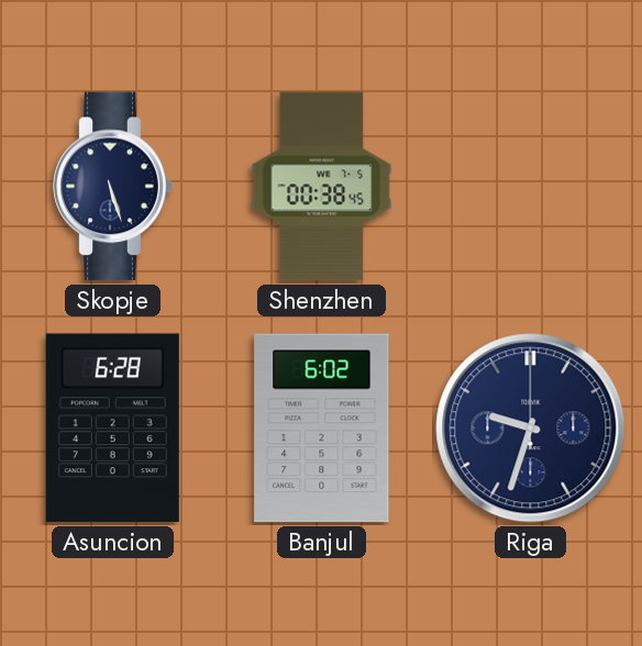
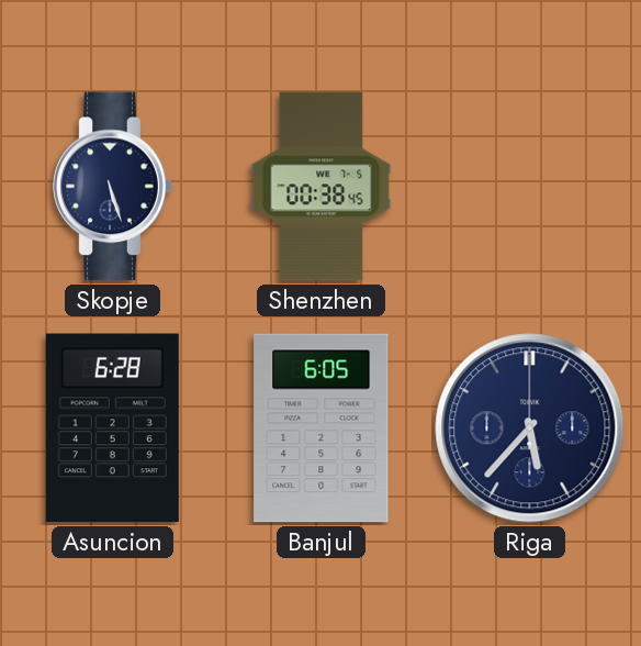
Banjul: 6:02 -> 6:05 (322, 428)
Riga: 9:33 -> 5:37 (530, 428)
